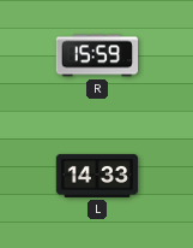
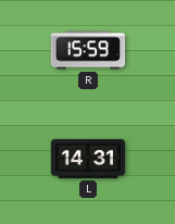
L: 14:33 -> 14:31 (88, 159)
